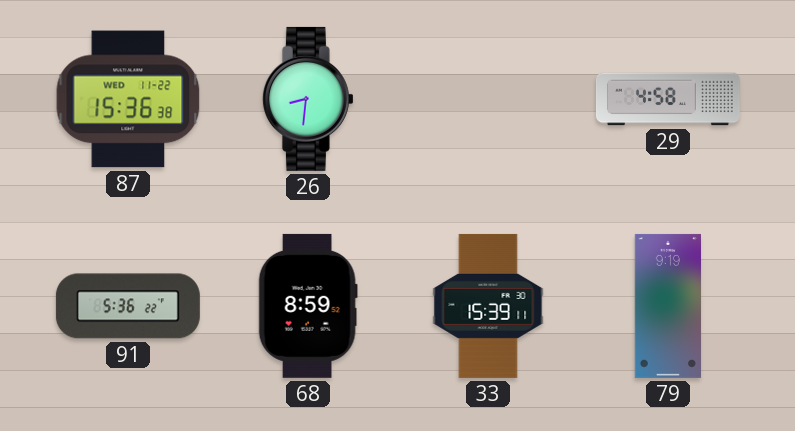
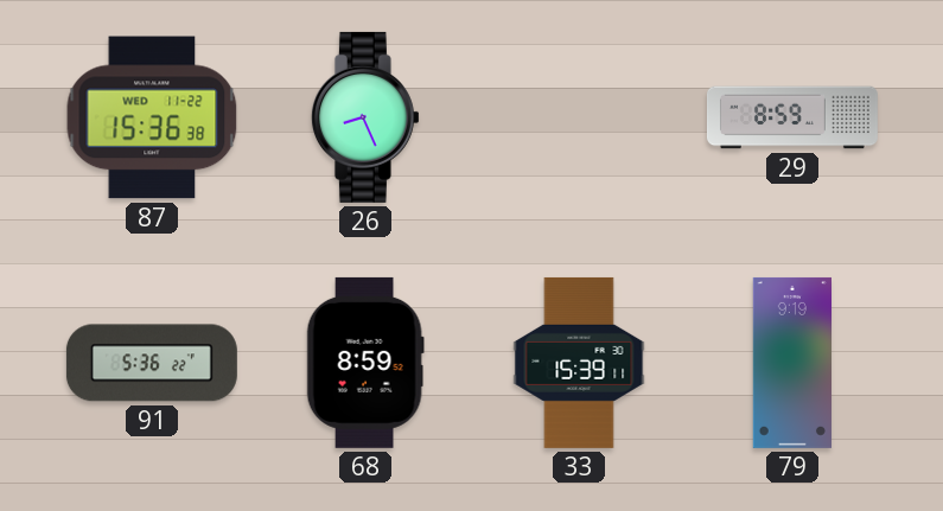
26: 8:31 -> 8:26 (365, 117)
29: 4:58 -> 8:59 (792, 117)
